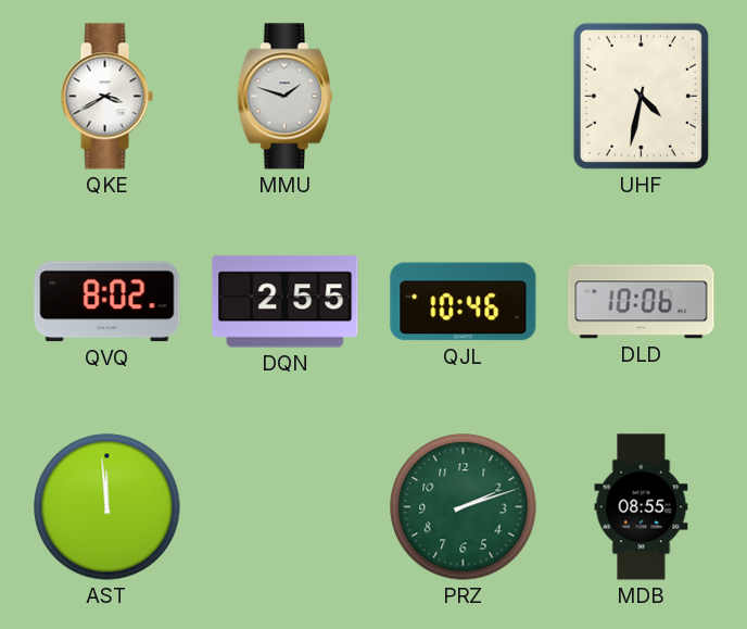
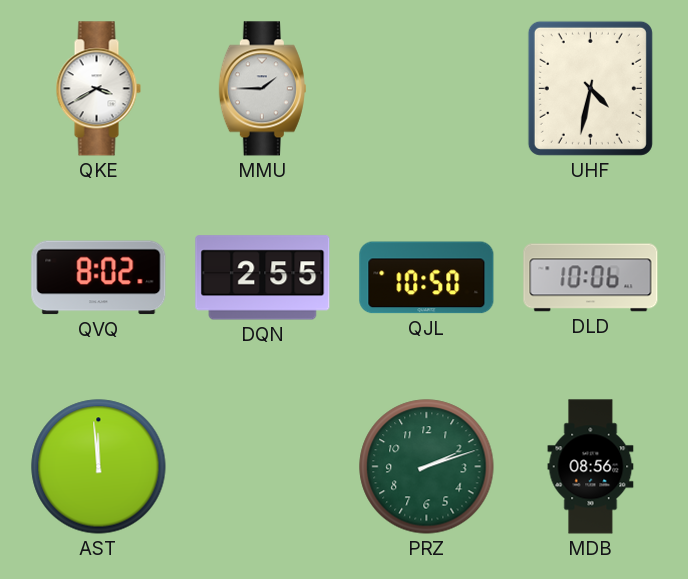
MMU: 1:48 -> 1:45 (262, 89)
QJL: 10:46 -> 10:50 (427, 278)
MDB: 08:55 -> 08:56 (591, 467)
